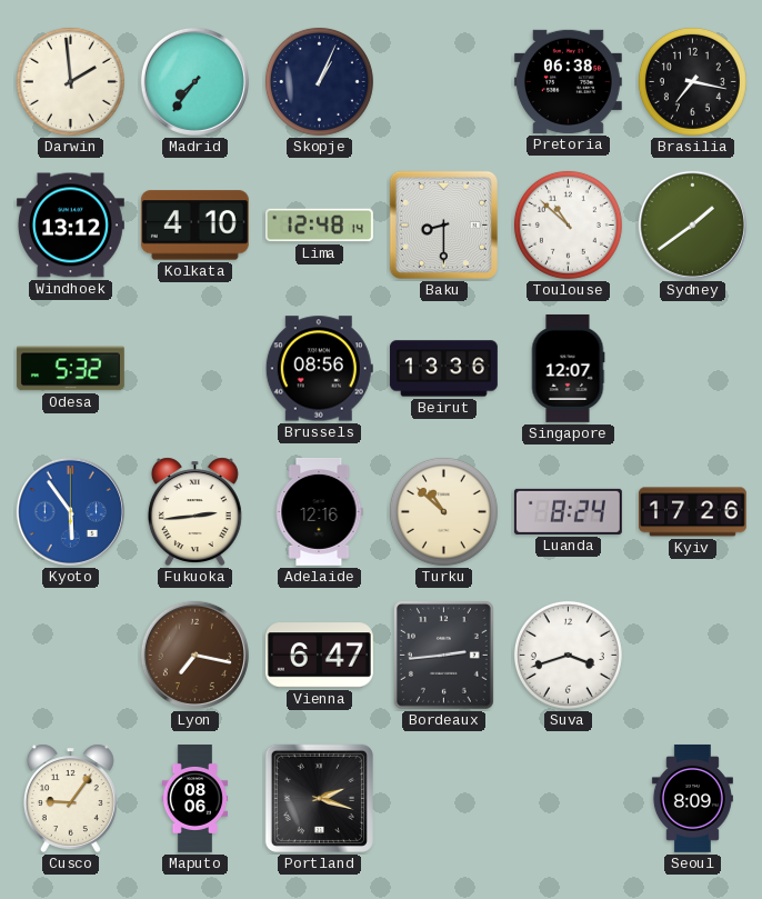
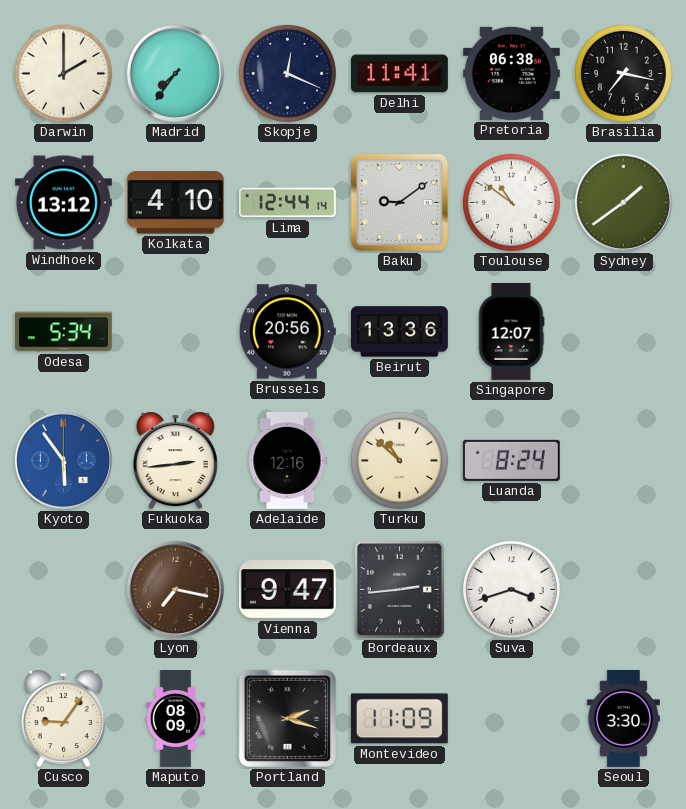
Darwin: 1:59 -> 2:00 (63, 73)
Skopje: 1:04 -> 12:19 (287, 73)
Delhi: none -> 11:41 (399, 74)
Lima: 12:48 -> 12:44 (287, 203)
Baku: 8:30 -> 9:09 (399, 202)
Toulouse: 10:52 -> 10:51 (511, 202)
Odesa: 5:32 -> 5:34 (63, 332)
Brussels: 08:56 -> 20:56 (287, 332)
Kyiv: 17:26 -> none (692, 512)
Vienna: 6:47 -> 9:47 (287, 590)
Maputo: 08:06 -> 08:09 (176, 719)
Montevideo: none -> 11:09 (399, 719)
Seoul: 8:09 -> 3:30 (623, 718)
